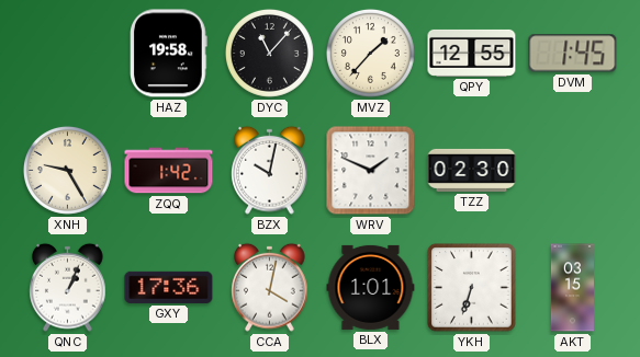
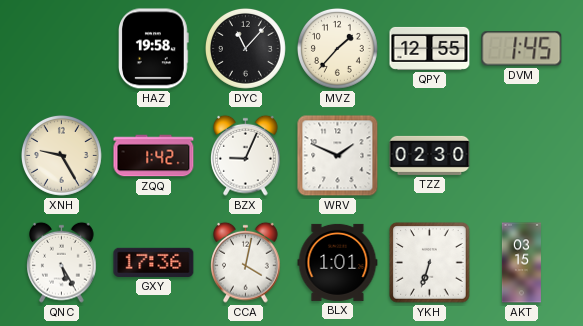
BZX: 10:02 -> 9:04 (246, 155)
QNC: 1:04 -> 5:25 (62, 262)
